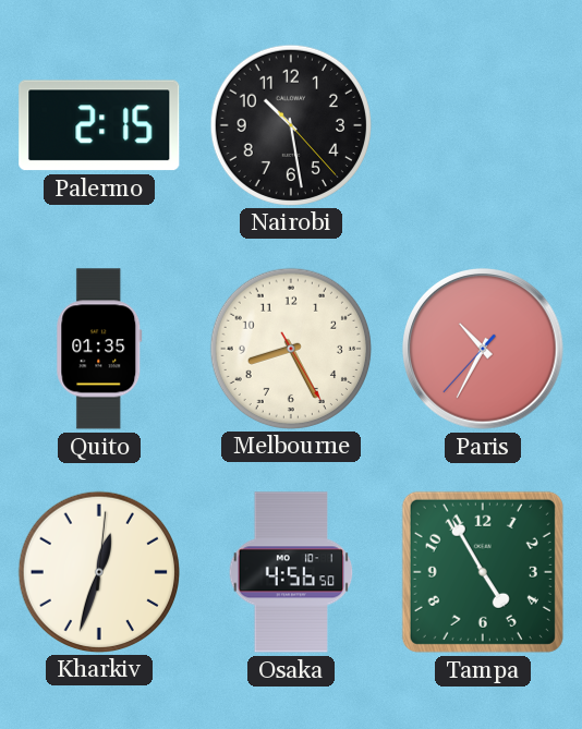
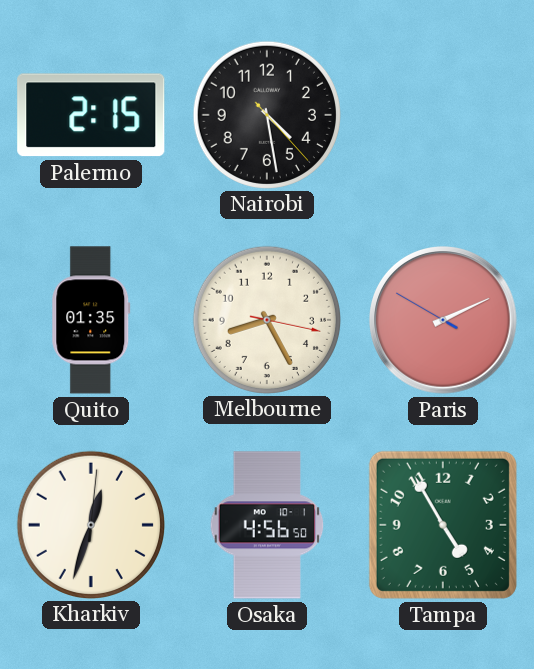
Nairobi: 10:28 -> 4:28 (266, 114)
Melbourne: 8:25:25 -> 8:25:17 (266, 319)
Paris: 10:34 -> 2:10 (443, 320)
